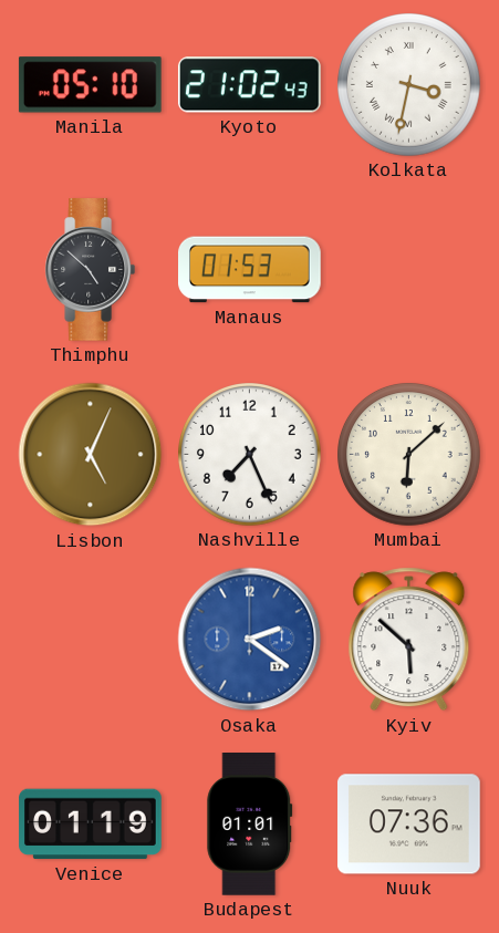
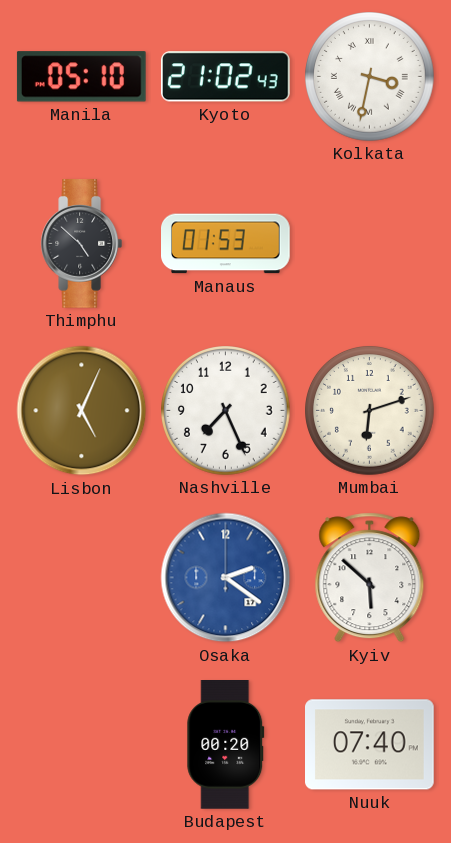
Mumbai: 6:08 -> 6:12 (370, 411)
Venice: 01:19 -> none (91, 825)
Budapest: 01:01 -> 00:20 (226, 745)
Nuuk: 07:36 -> 07:40 (370, 745)
